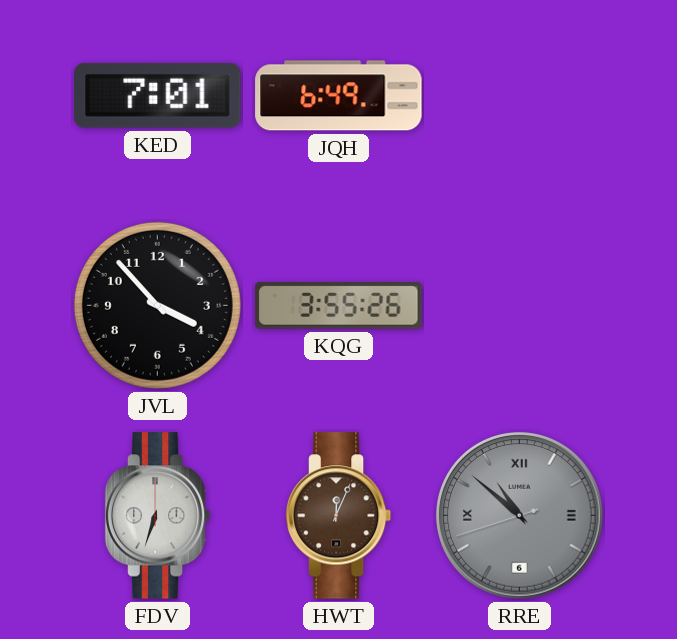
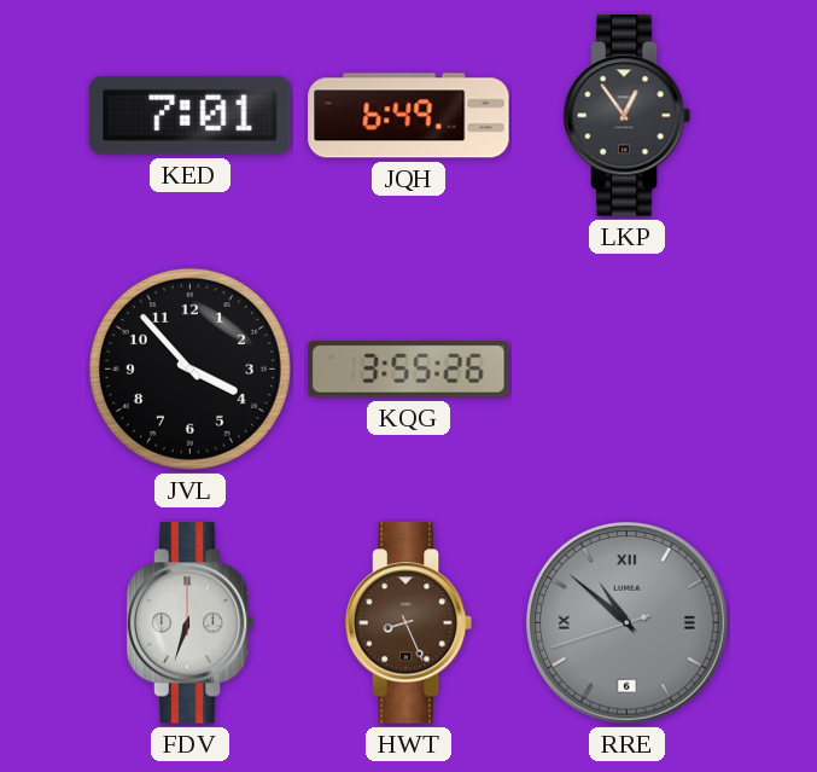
LKP: none -> 12:54 (628, 116)
HWT: 12:04 -> 8:26 (409, 623)
